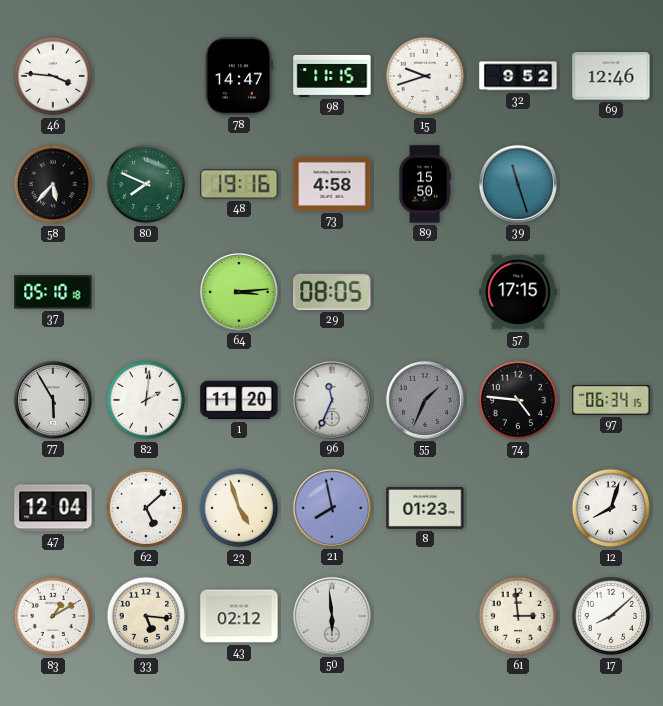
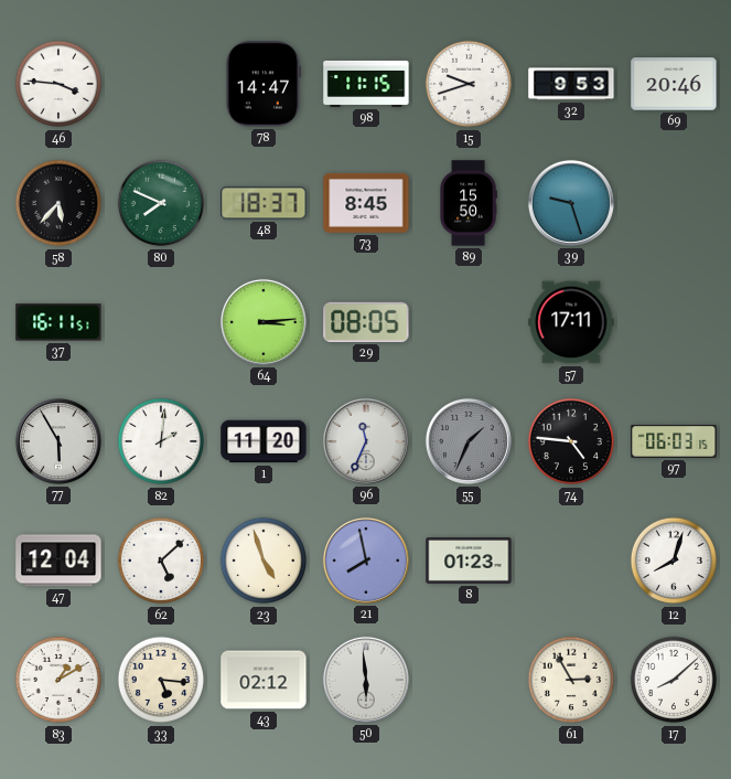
32: 9:52 -> 9:53 (571, 84)
69: 12:46 -> 20:46 (674, 84)
48: 19:16 -> 18:37 (264, 203)
73: 4:58 -> 8:45 (366, 203)
39: 11:27 -> 9:27 (571, 203)
37: 05:10 -> 16:11 (58, 322)
57: 17:15 -> 17:11 (571, 322)
97: 06:34 -> 06:03 (674, 442)
61: 2:59 -> 2:55 (571, 680)
